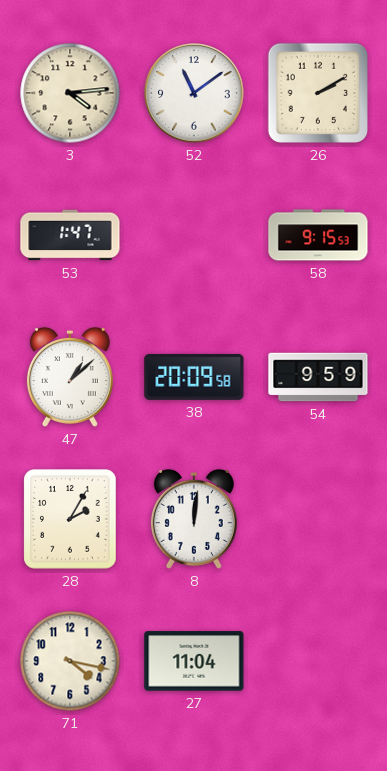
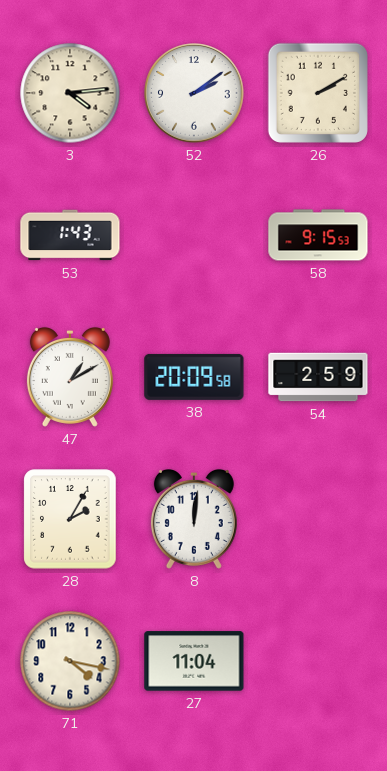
52: 11:09 -> 2:09 (194, 93)
53: 1:47 -> 1:43 (70, 235)
47: 1:08 -> 1:10 (70, 377)
54: 9:59 -> 2:59 (318, 377)
